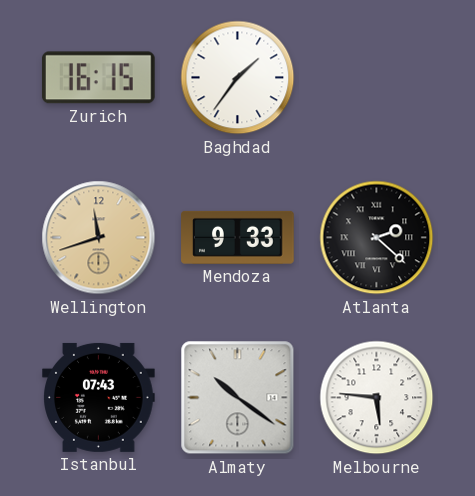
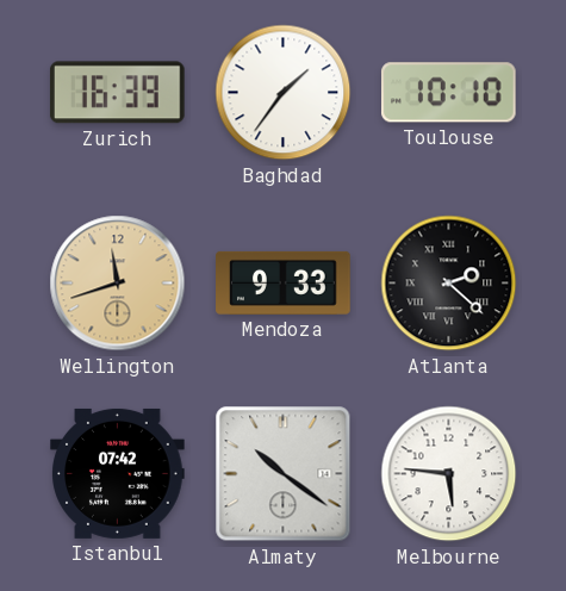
Zurich: 16:15 -> 16:39 (117, 93)
Toulouse: none -> 10:10 (448, 93)
Istanbul: 07:43 -> 07:42 (118, 473)
